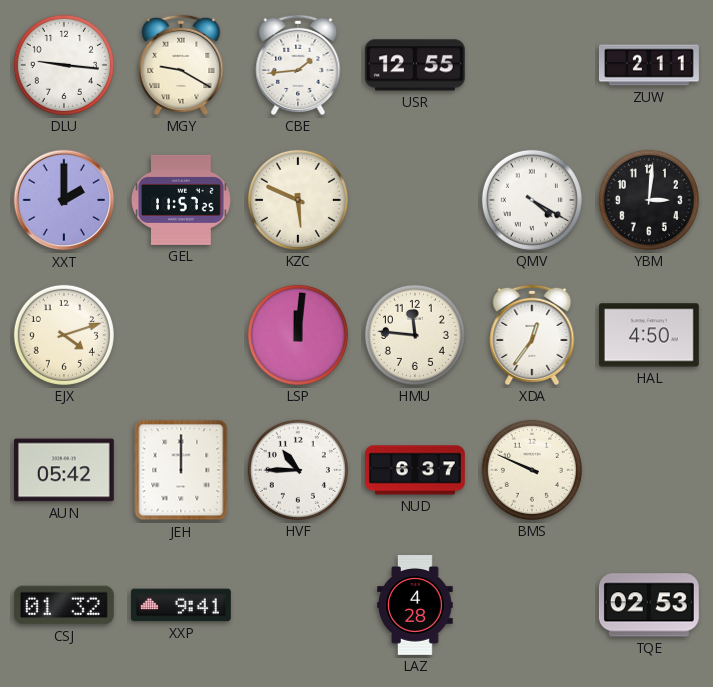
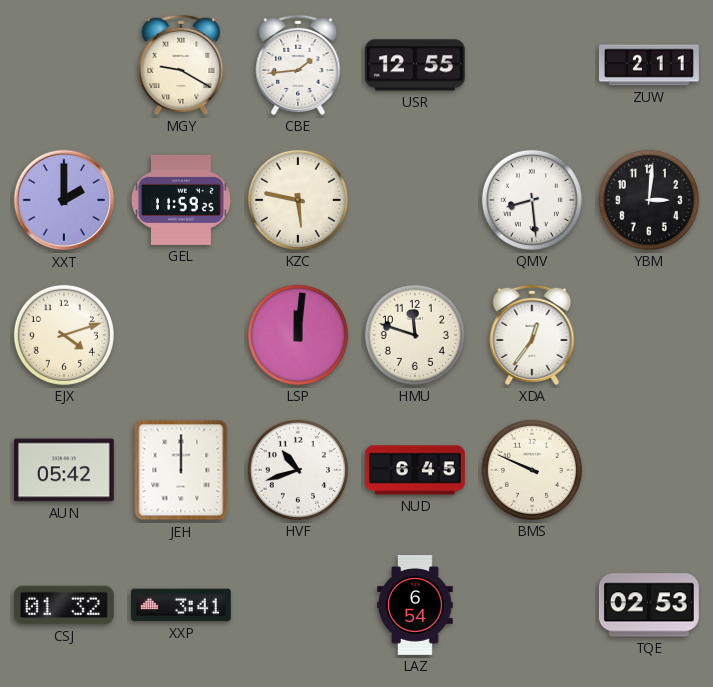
DLU: 9:16 -> none (64, 65)
GEL: 11:57 -> 11:59 (182, 200)
KZC: 5:49 -> 5:47 (298, 200)
QMV: 4:20 -> 8:29 (532, 200)
HMU: 11:46 -> 11:48 (415, 335)
HAL: 4:50 -> none (649, 335)
HVF: 10:45 -> 10:42 (298, 470)
NUD: 6:37 -> 6:45 (415, 470)
XXP: 9:41 -> 3:41 (181, 605)
LAZ: 4:28 -> 6:54 (415, 606)
